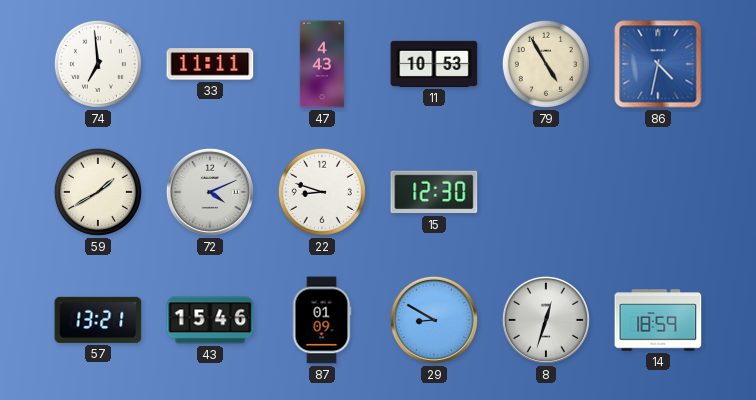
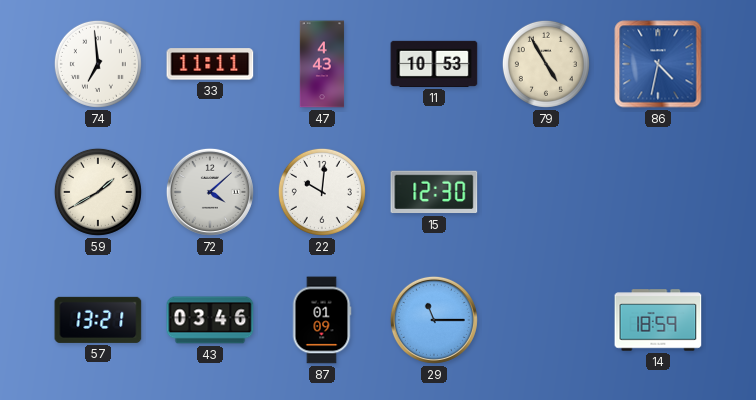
72: 4:11 -> 4:08 (210, 192)
22: 8:48 -> 10:01 (322, 192)
43: 15:46 -> 03:46 (210, 320)
29: 8:50 -> 11:15 (434, 320)
8: 12:33 -> none (546, 320)
